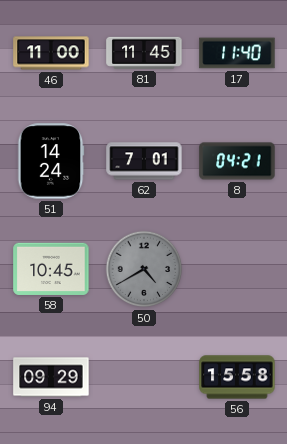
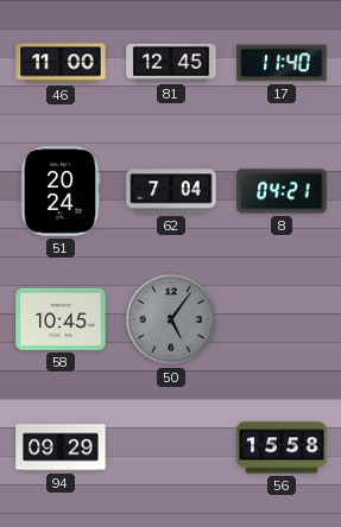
81: 11:45 -> 12:45 (171, 63)
51: 14:24 -> 20:24 (61, 191)
62: 7:01 -> 7:04 (171, 191)
50: 4:40 -> 5:06 (171, 319)
